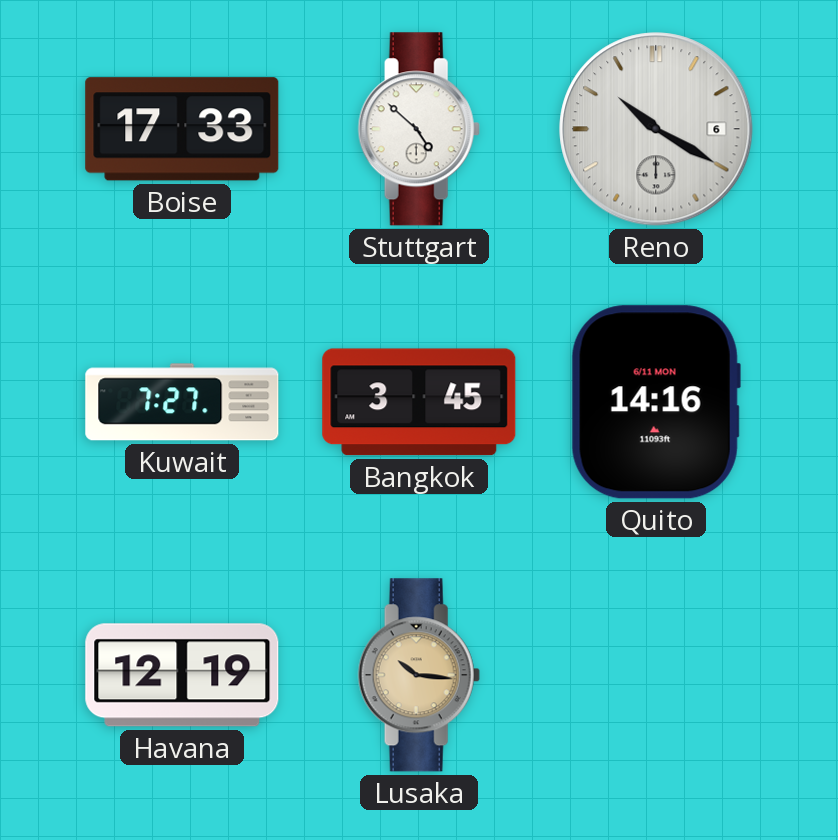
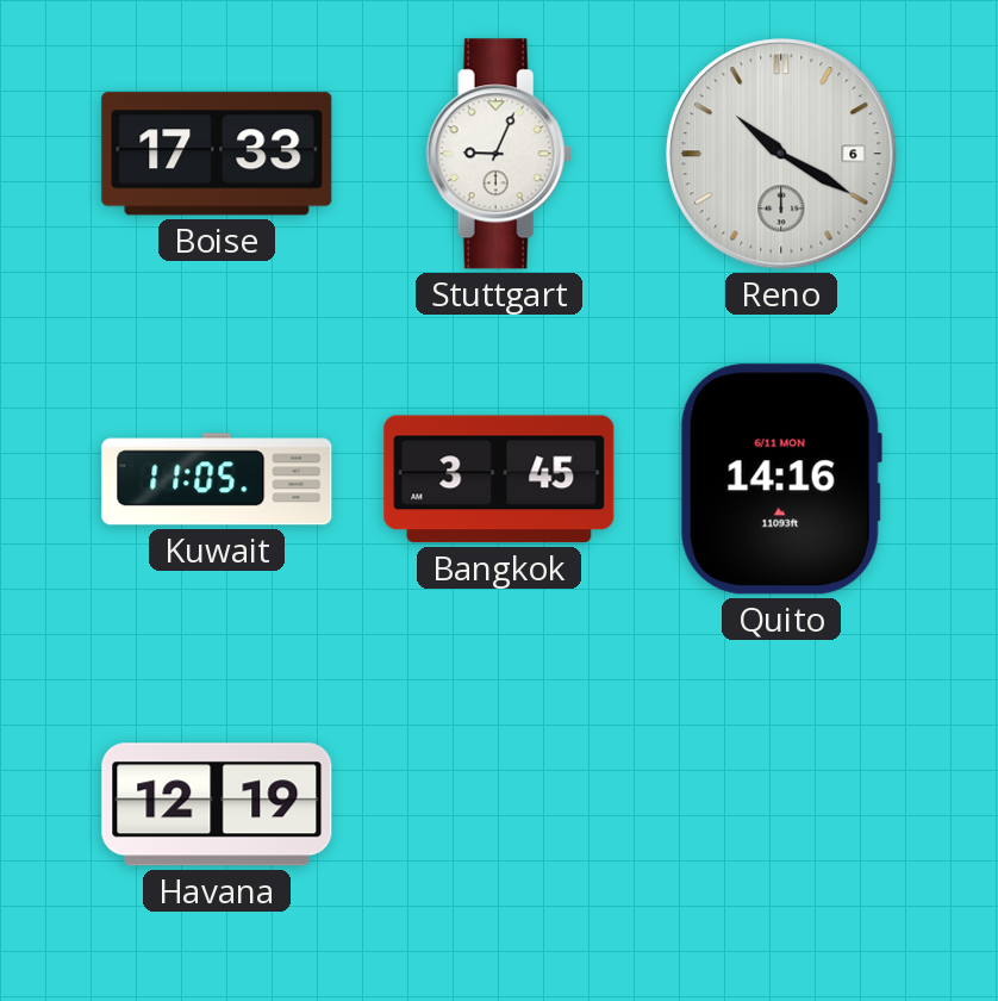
Stuttgart: 4:52 -> 9:04 (499, 154)
Kuwait: 7:27 -> 11:05 (217, 479)
Lusaka: 10:16 -> none (419, 675)
